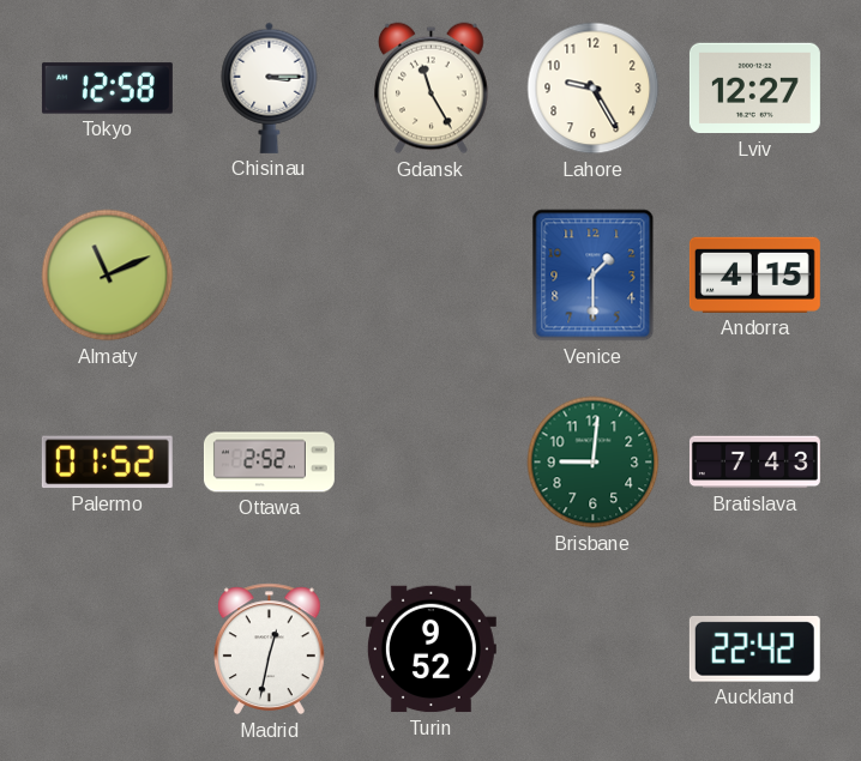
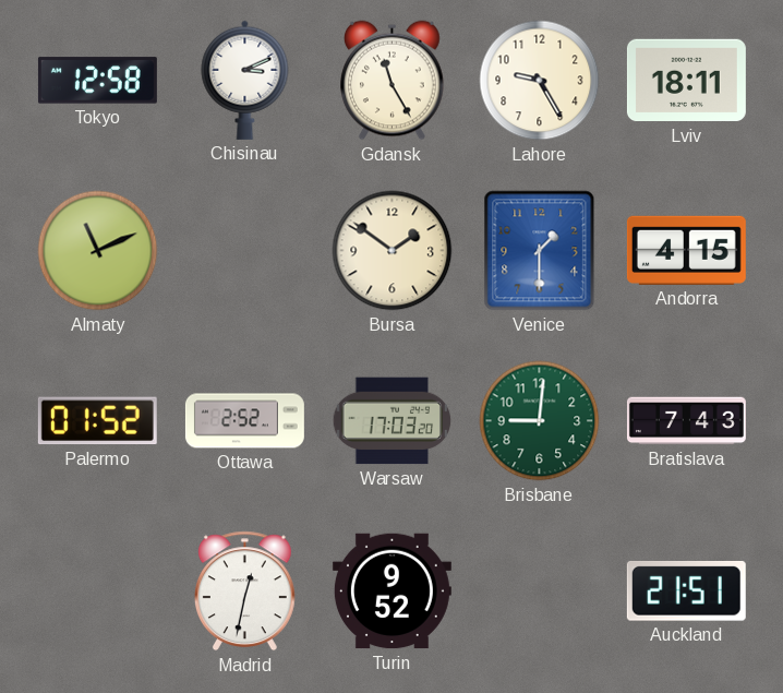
Chisinau: 3:15 -> 3:11 (245, 80)
Lviv: 12:27 -> 18:11 (686, 81)
Bursa: none -> 1:51 (393, 251)
Warsaw: none -> 17:03 (393, 421)
Auckland: 22:42 -> 21:51 (686, 590)
